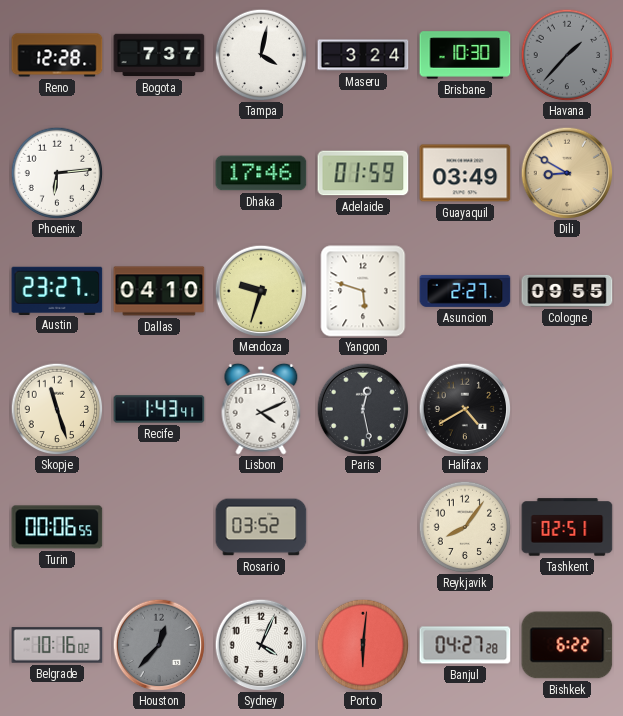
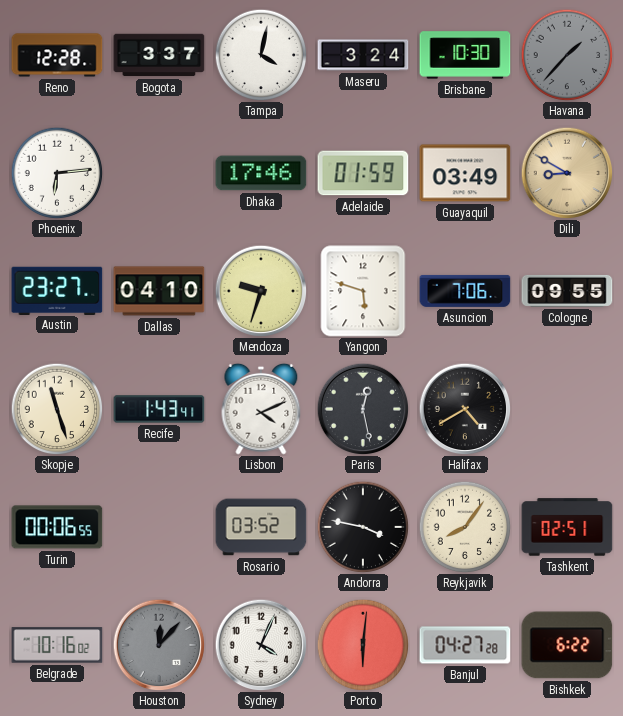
Bogota: 7:37 -> 3:37 (159, 55)
Asuncion: 2:27 -> 7:06 (465, 291)
Andorra: none -> 3:47 (363, 527)
Houston: 12:37 -> 12:07 (159, 645)
